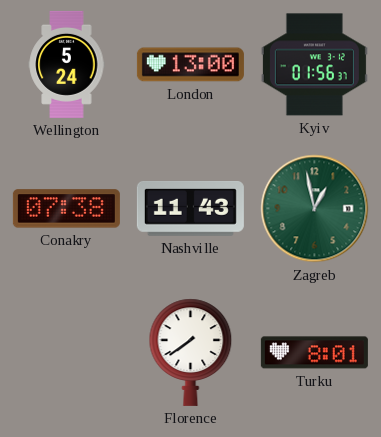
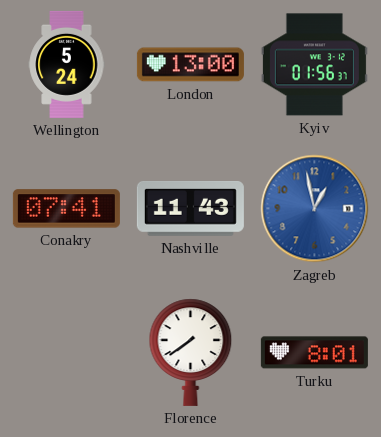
Conakry: 07:38 -> 07:41 (66, 209)
Zagreb dial: green -> blue (315, 209)
